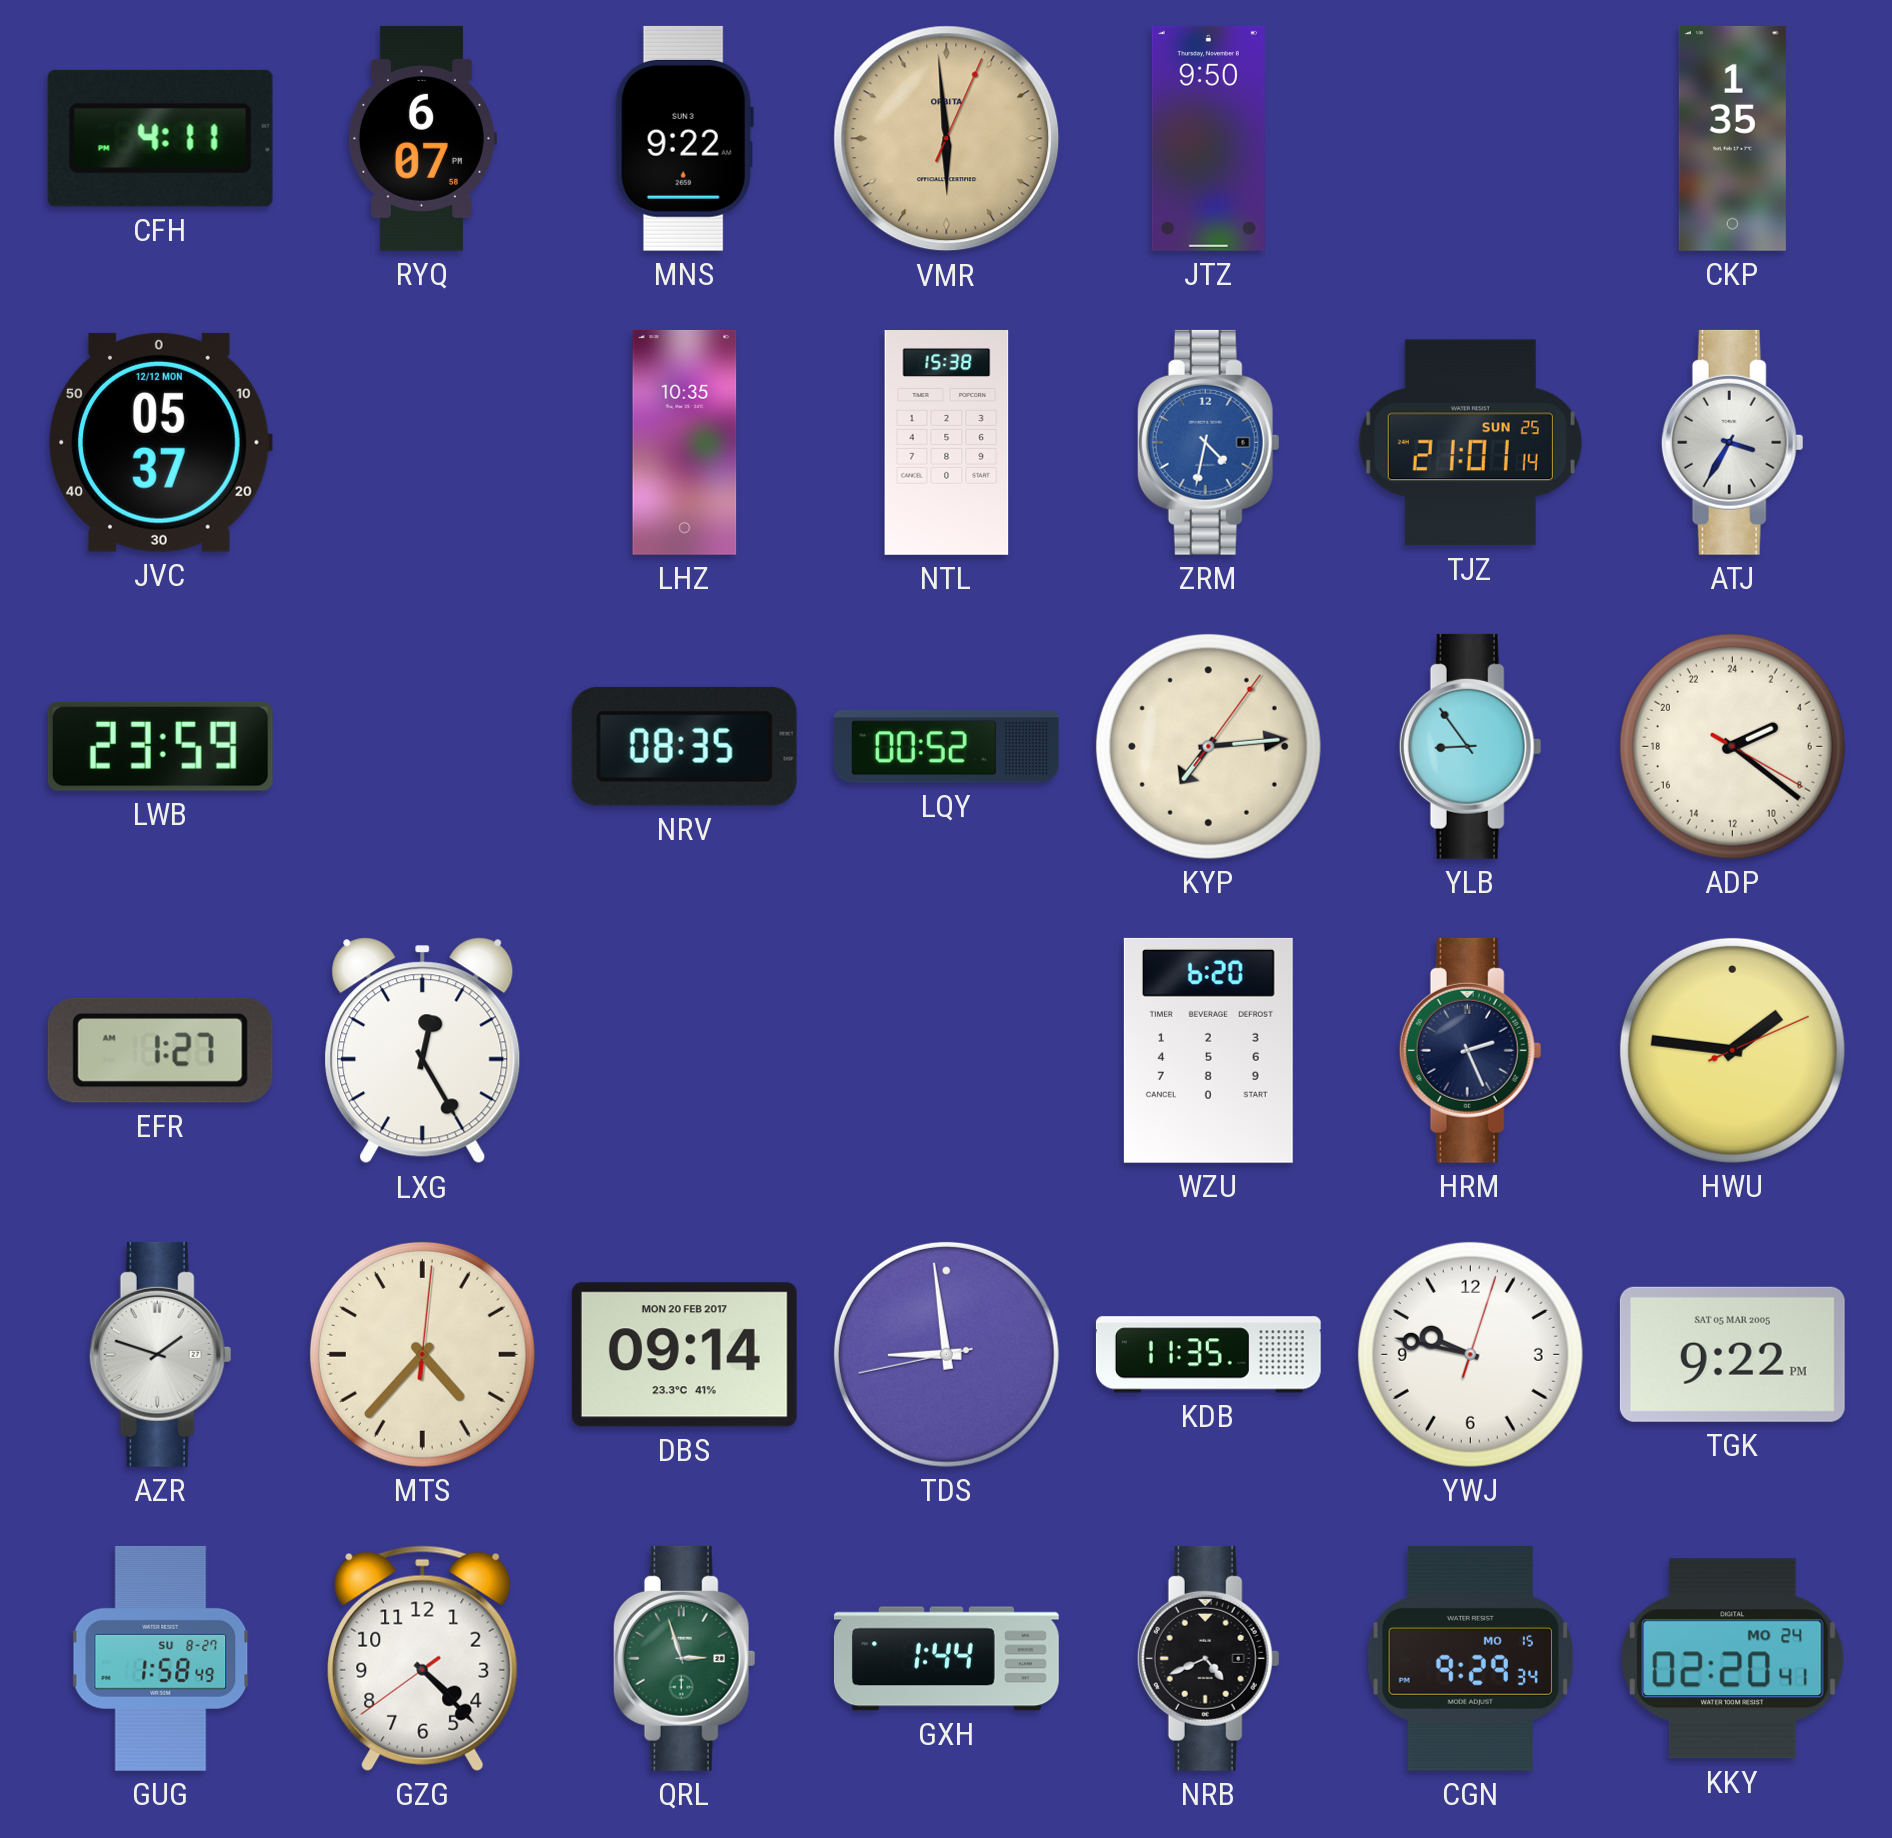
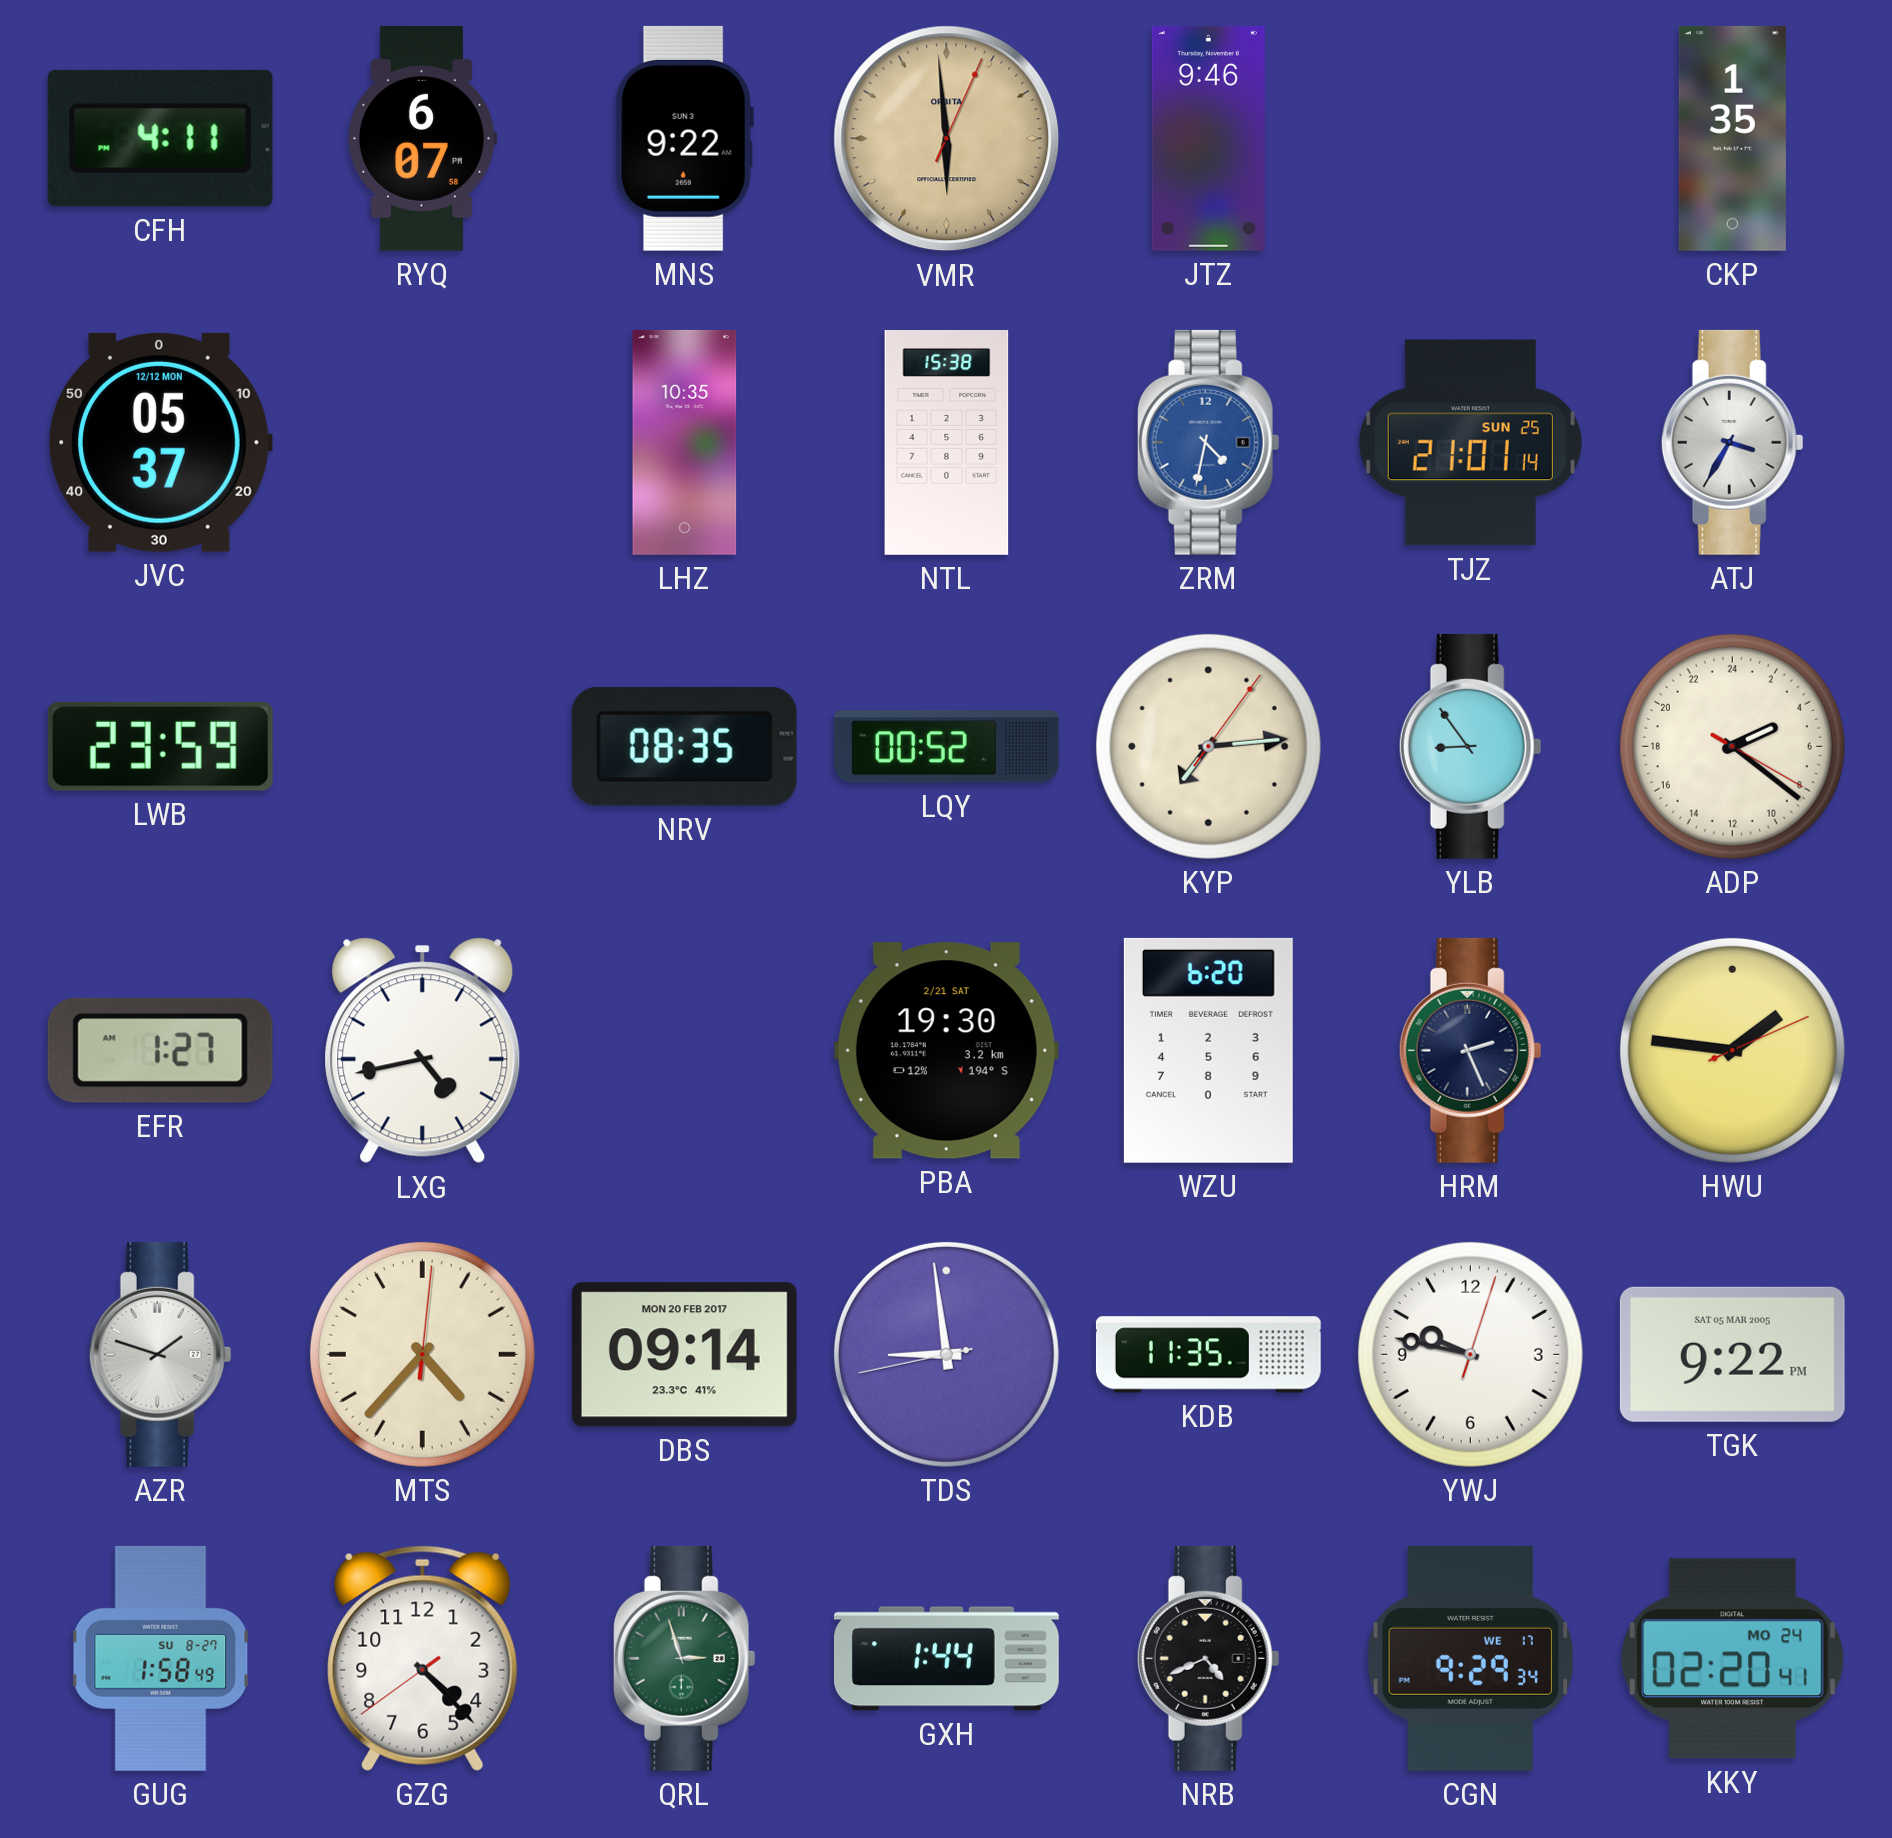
JTZ: 9:50 -> 9:46 (1208, 138)
LXG: 12:25 -> 4:43 (423, 1051)
PBA: none -> 19:30 (946, 1051)
CGN date: MO 15 -> WE 17 (1470, 1658)
